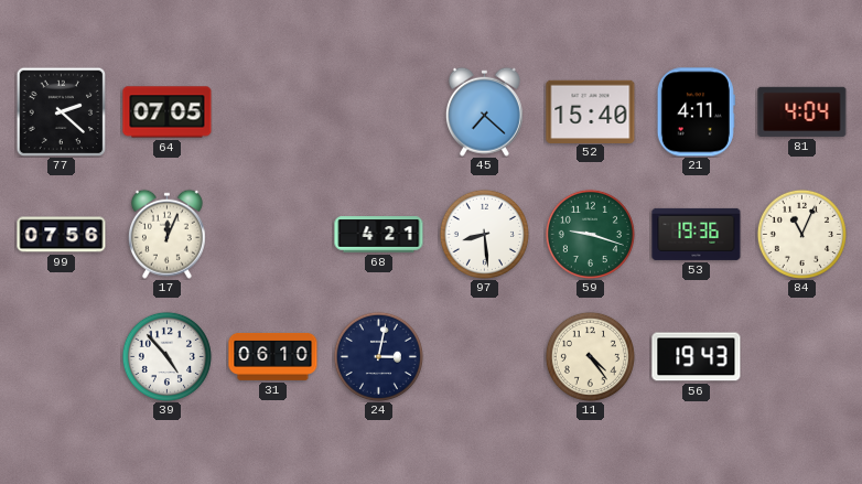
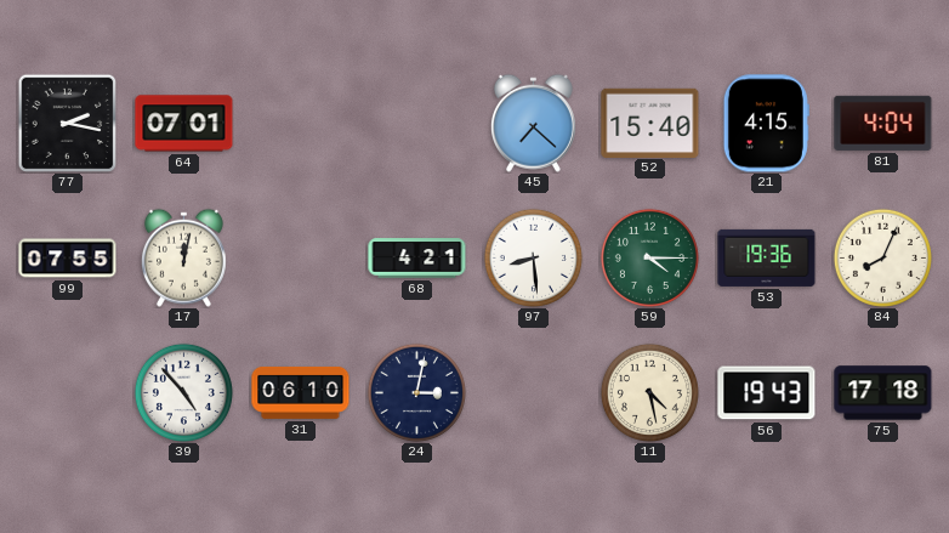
77: 2:22 -> 2:17 (67, 123)
64: 07:05 -> 07:01 (184, 124)
21: 4:11 -> 4:15 (766, 124)
99: 07:56 -> 07:55 (68, 259)
17: 12:04 -> 12:02 (183, 257)
59: 9:18 -> 4:15 (649, 257)
84: 11:04 -> 8:04 (882, 257)
11: 4:24 -> 4:28 (649, 392)
75: none -> 17:18 (883, 393)
